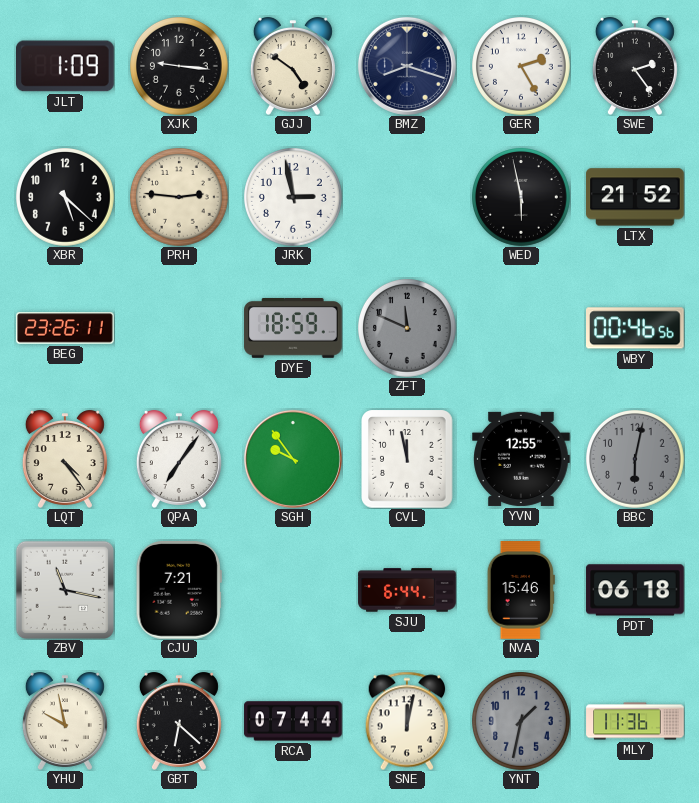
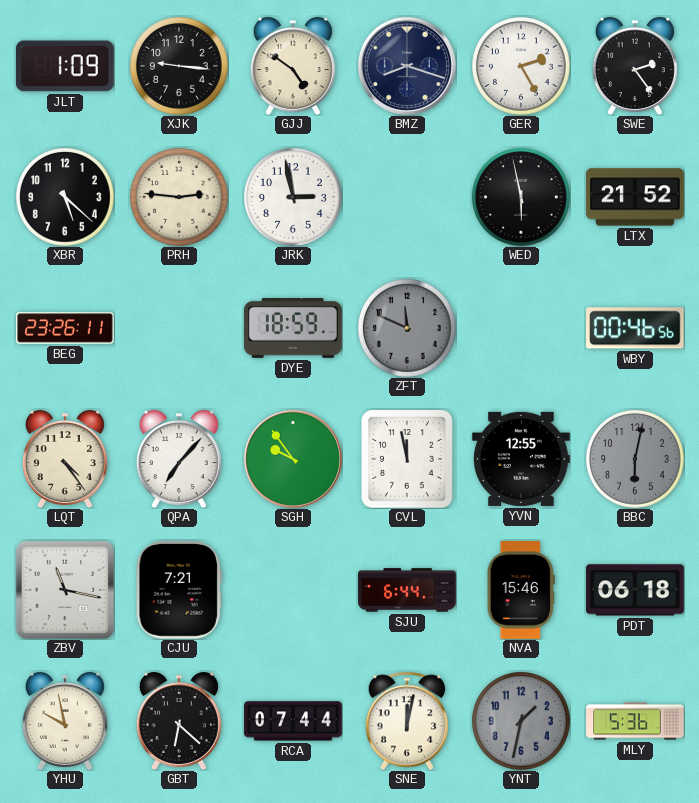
QPA: 7:06 -> 7:07 (179, 459)
MLY: 11:36 -> 5:36 (635, 721)
